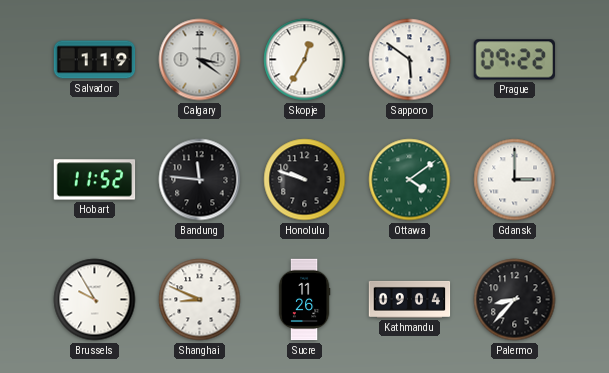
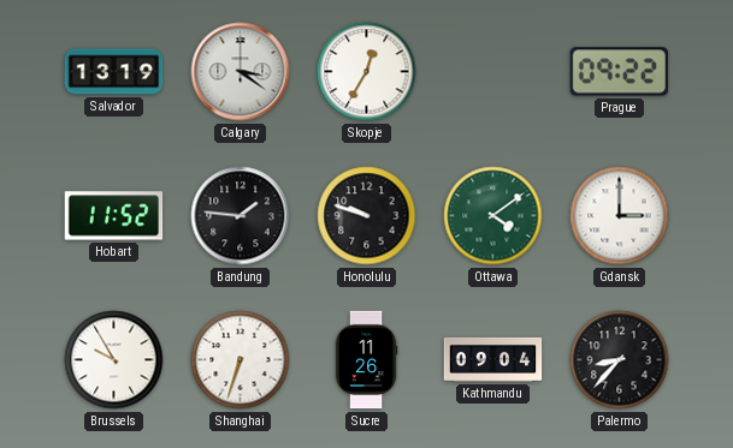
Salvador: 1:19 -> 13:19 (114, 72)
Sapporo: 5:51 -> none (410, 60)
Bandung: 11:46 -> 1:46 (241, 216)
Shanghai: 8:49 -> 6:33 (241, 360)
